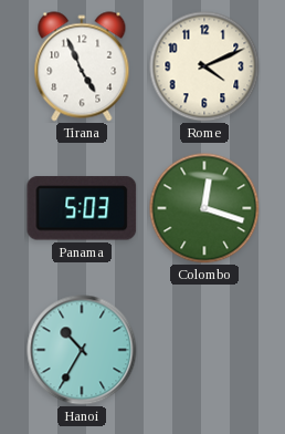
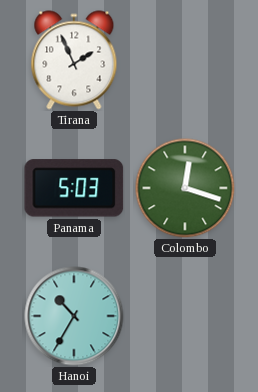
Tirana: 4:56 -> 1:56 (74, 60)
Rome: 4:11 -> none (204, 66)
